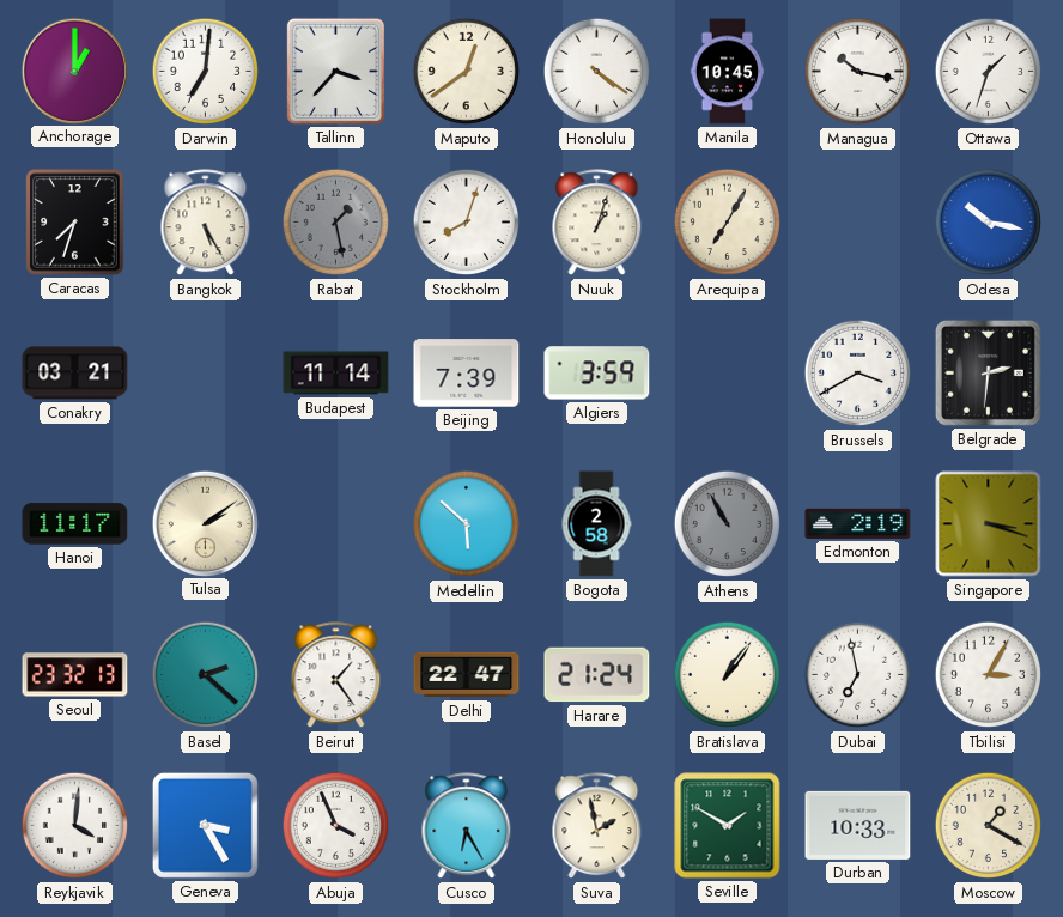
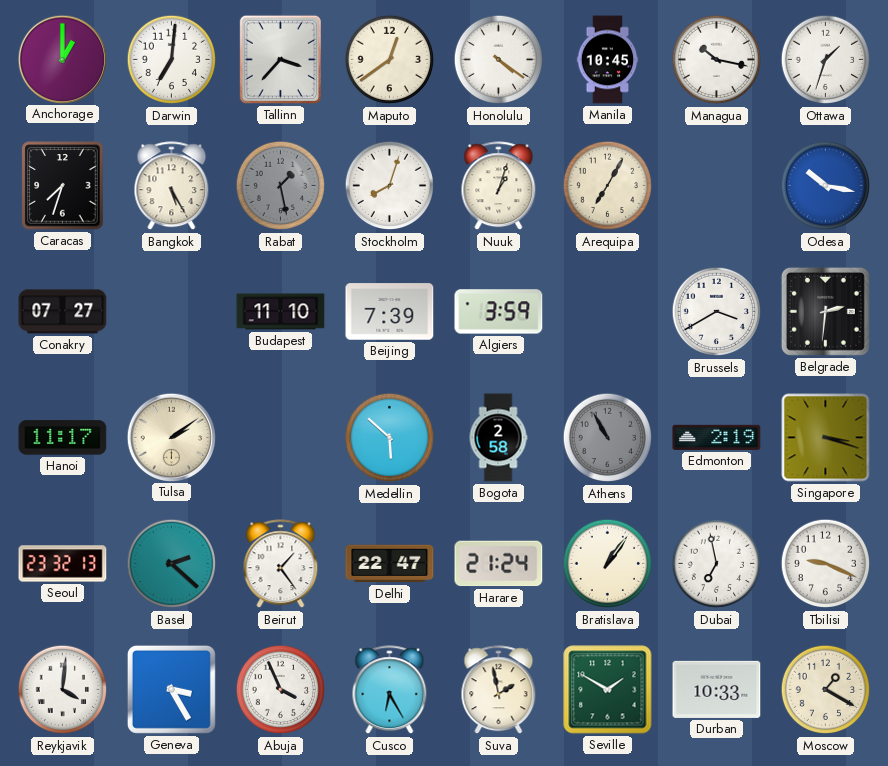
Conakry: 03:21 -> 07:27 (63, 312)
Budapest: 11:14 -> 11:10 (281, 312)
Tbilisi: 3:05 -> 9:19 (826, 564)
